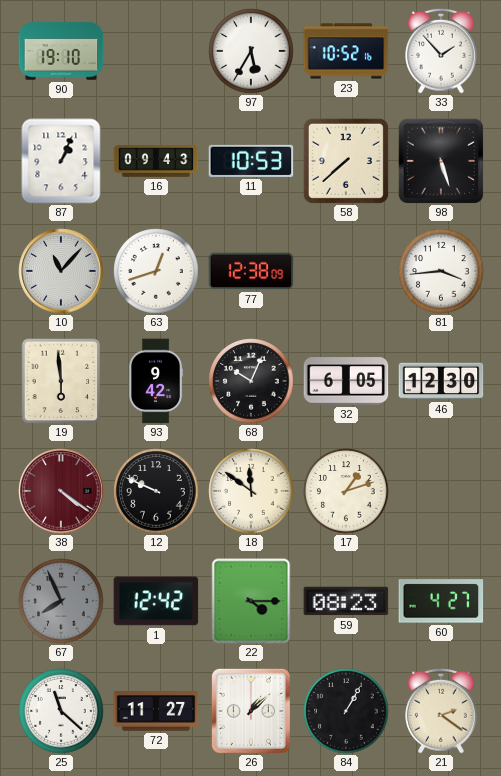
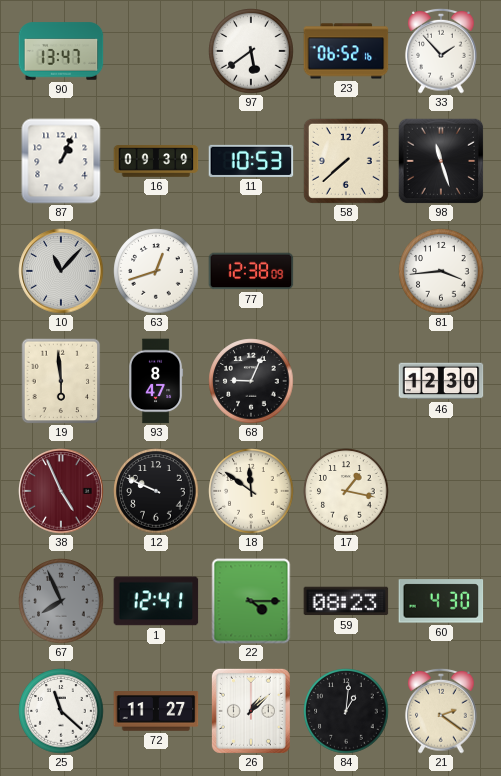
90: 19:10 -> 13:47 (61, 51)
97: 5:35 -> 5:39 (251, 51)
23: 10:52 -> 06:52 (346, 51)
16: 09:43 -> 09:39 (156, 161)
98: 5:27 -> 11:27 (441, 161)
93: 9:42 -> 8:47 (156, 381)
68: 10:04 -> 9:04 (251, 381)
32: 6:05 -> none (346, 381)
38: 4:21 -> 4:56 (61, 491)
17: 1:12 -> 1:17 (346, 491)
1: 12:42 -> 12:41 (156, 601)
60: 4:27 -> 4:30 (441, 601)
84: 1:05 -> 1:01 (346, 711)
